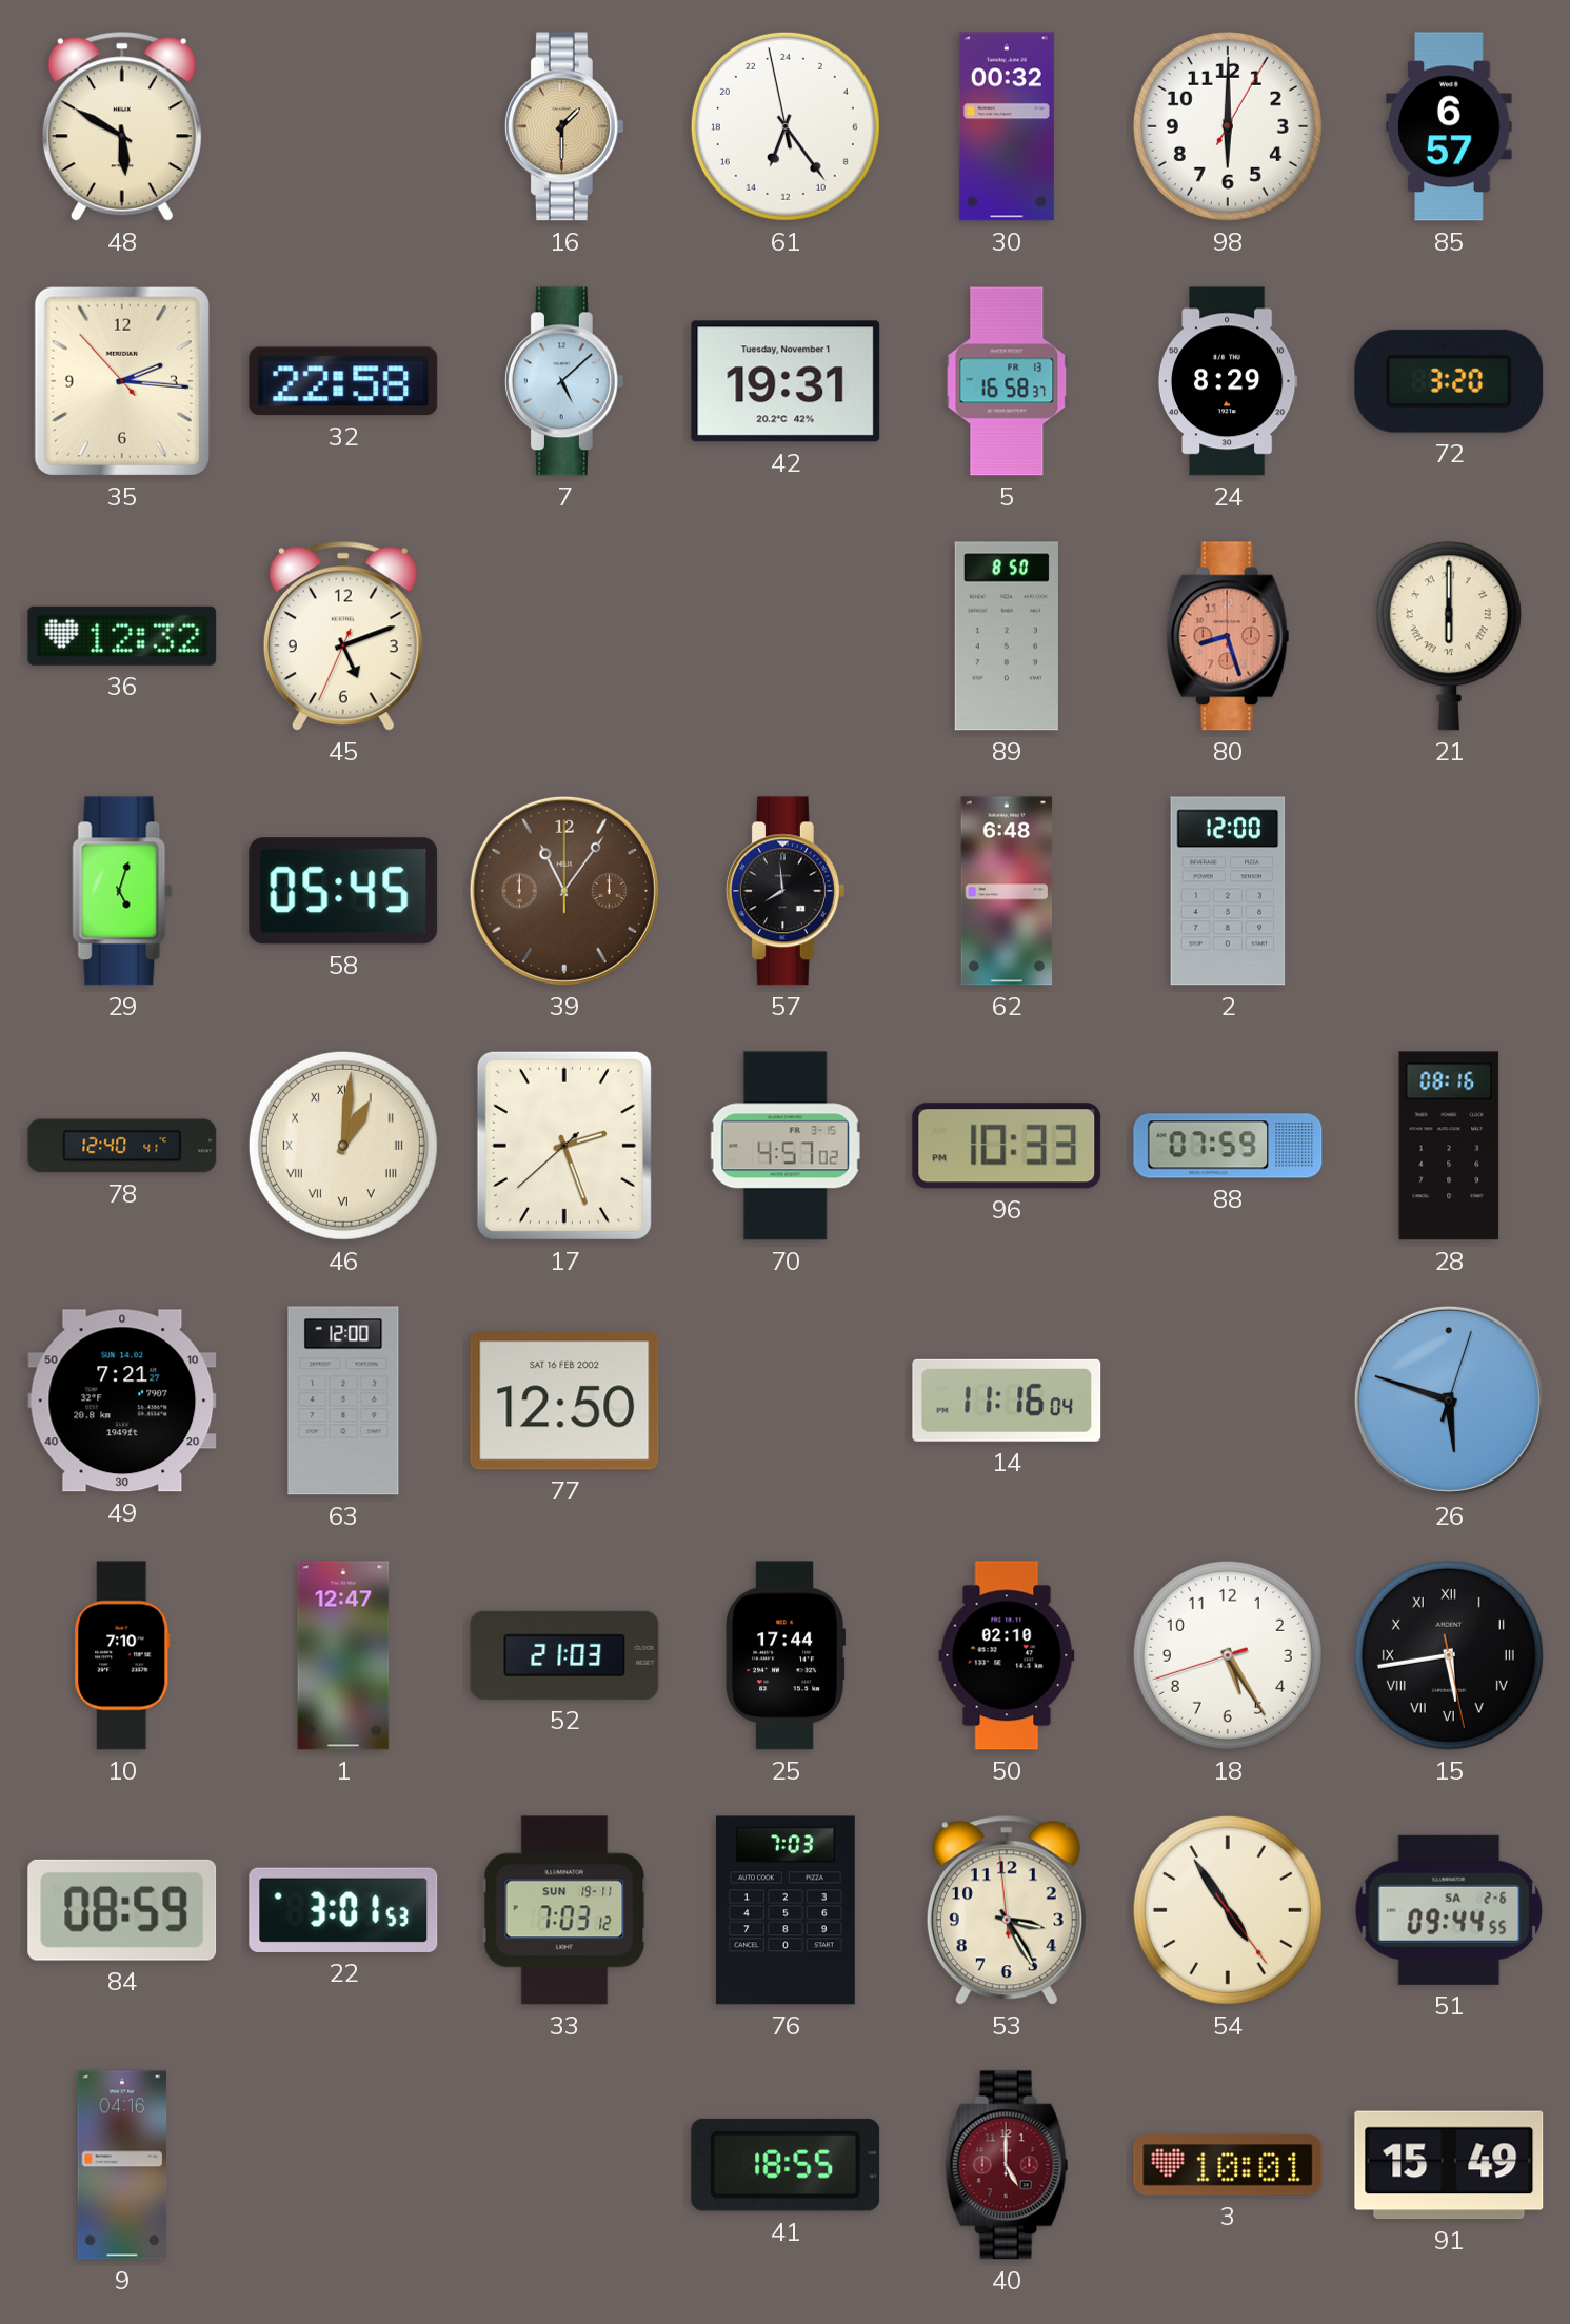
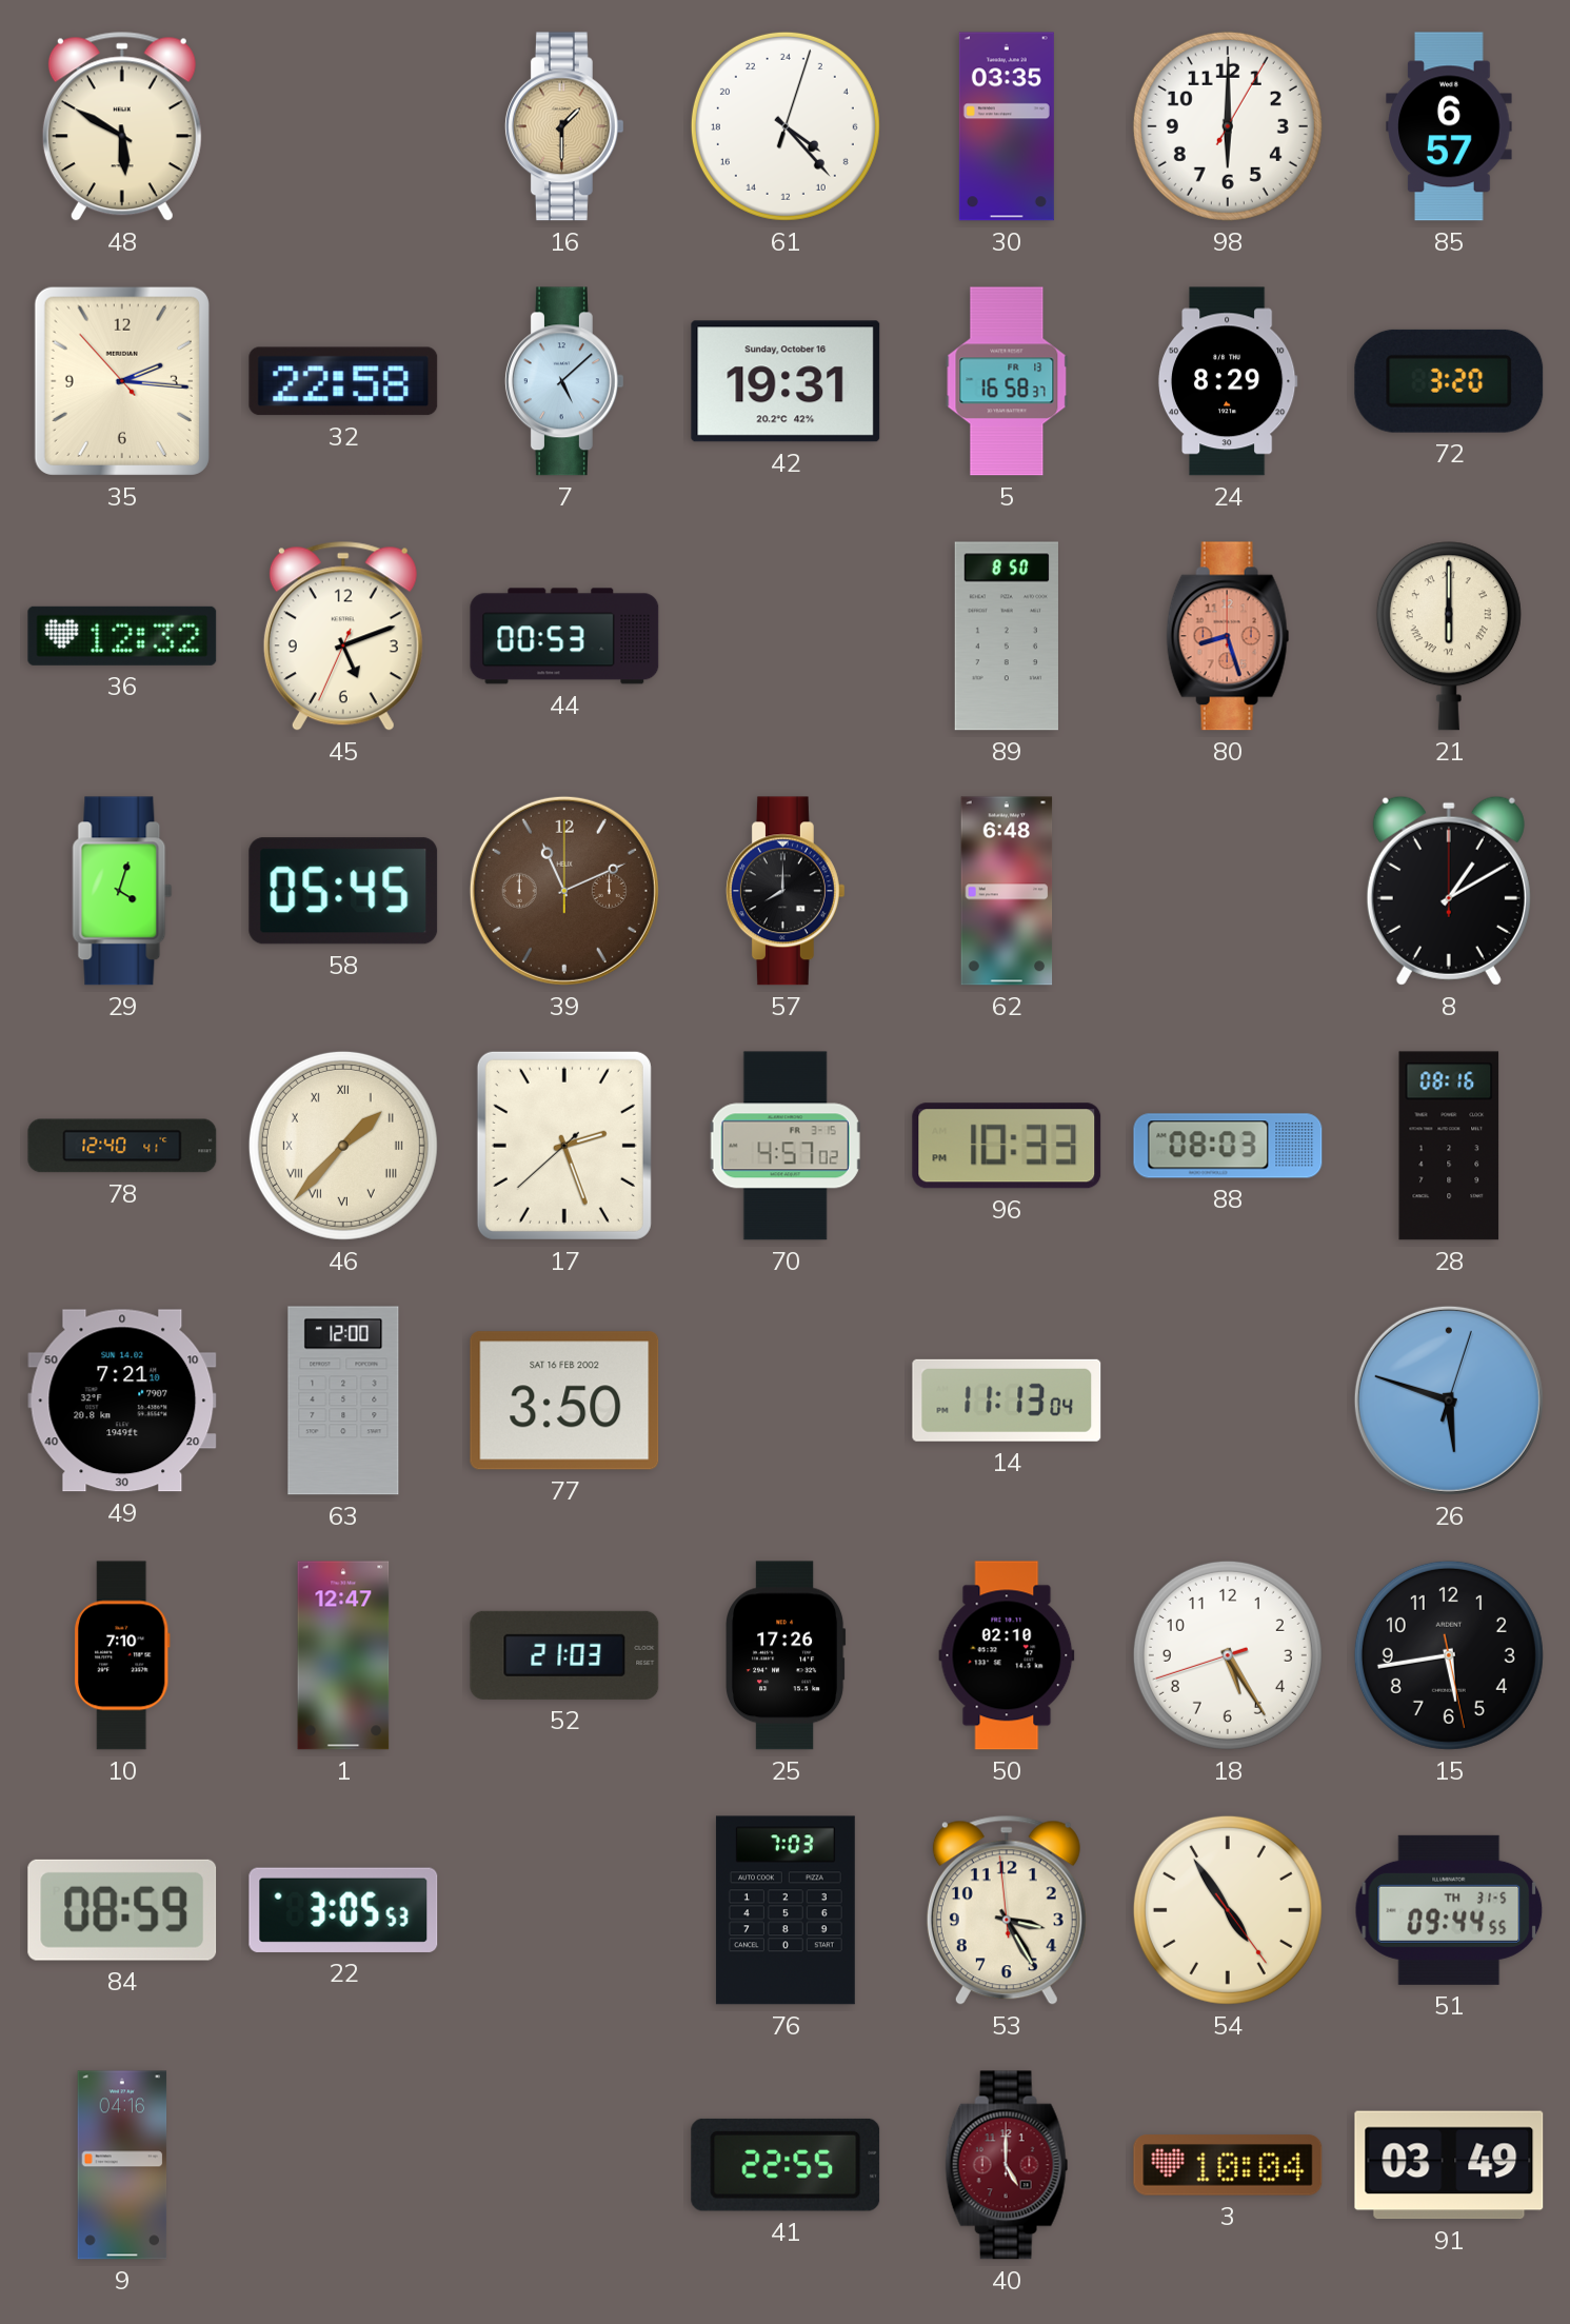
61: 13:23 -> 8:23 (786, 126)
30: 00:32 -> 03:35 (1007, 126)
42 date: Tuesday, November 1 -> Sunday, October 16 (786, 381)
44: none -> 00:53 (564, 636)
29: 5:03 -> 4:03 (122, 891)
39: 11:06 -> 11:11 (564, 891)
57: 7:59 -> 8:00 (786, 891)
2: 12:00 -> none (1228, 891)
8: none -> 1:10 (1449, 891)
46: 1:01 -> 1:37 (343, 1146)
88: 07:59 -> 08:03 (1228, 1146)
49: 7:21:27 -> 7:21:10 (122, 1401)
77: 12:50 -> 3:50 (564, 1401)
14: 11:16 -> 11:13 (1007, 1401)
25: 17:44 -> 17:26 (787, 1655)
15 numerals: Roman -> Arabic (1449, 1655)
22: 3:01 -> 3:05 (343, 1910)
33: 7:03 -> none (564, 1910)
51 date: SA 2-6 -> TH 31-5 (1449, 1910)
41: 18:55 -> 22:55 (786, 2165)
3: 10:01 -> 10:04 (1228, 2165)
91: 15:49 -> 03:49 (1449, 2165)
